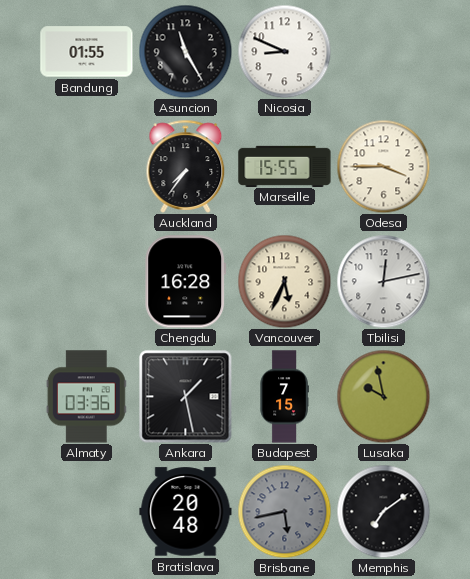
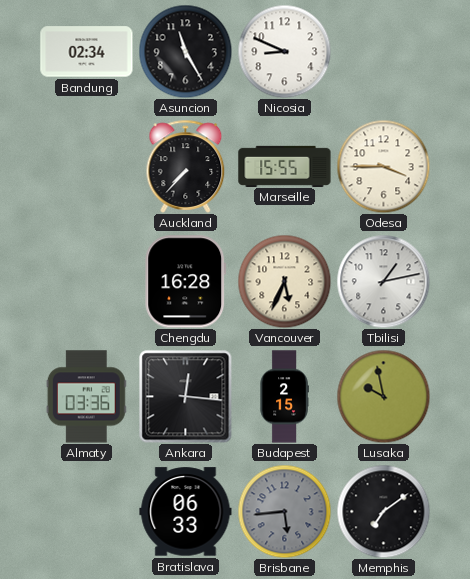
Bandung: 01:55 -> 02:34 (87, 52)
Auckland: 7:36 -> 7:37 (186, 166)
Tbilisi: 12:13 -> 1:13 (383, 281)
Ankara: 1:28 -> 12:16 (185, 396)
Budapest: 7:15 -> 2:15 (284, 397)
Bratislava: 20:48 -> 06:33 (186, 512)
Brisbane: 5:43 -> 5:44 (284, 511)
